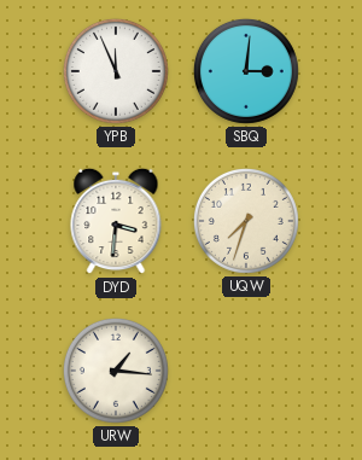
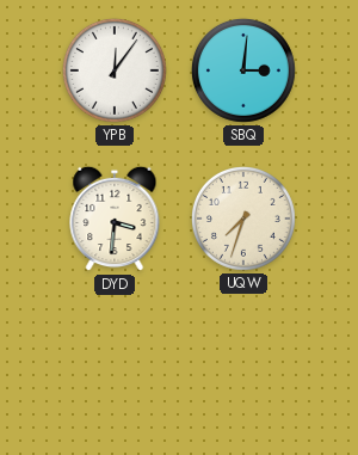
YPB: 11:56 -> 12:06 (115, 70)
URW: 1:16 -> none (116, 371)
